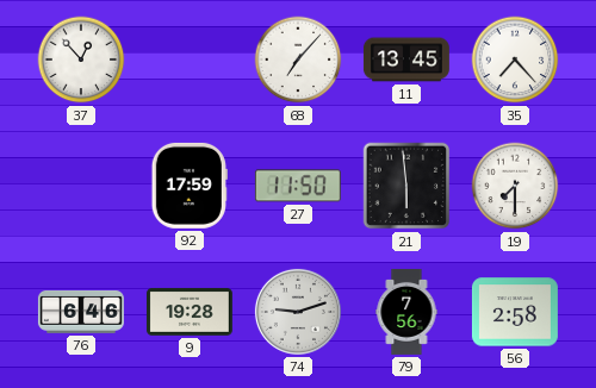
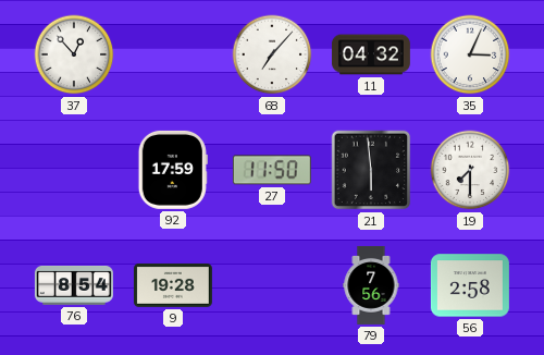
11: 13:45 -> 04:32 (371, 54)
35: 7:23 -> 3:04 (470, 54)
76: 6:46 -> 8:54 (74, 285)
74: 9:12 -> none (298, 312)
